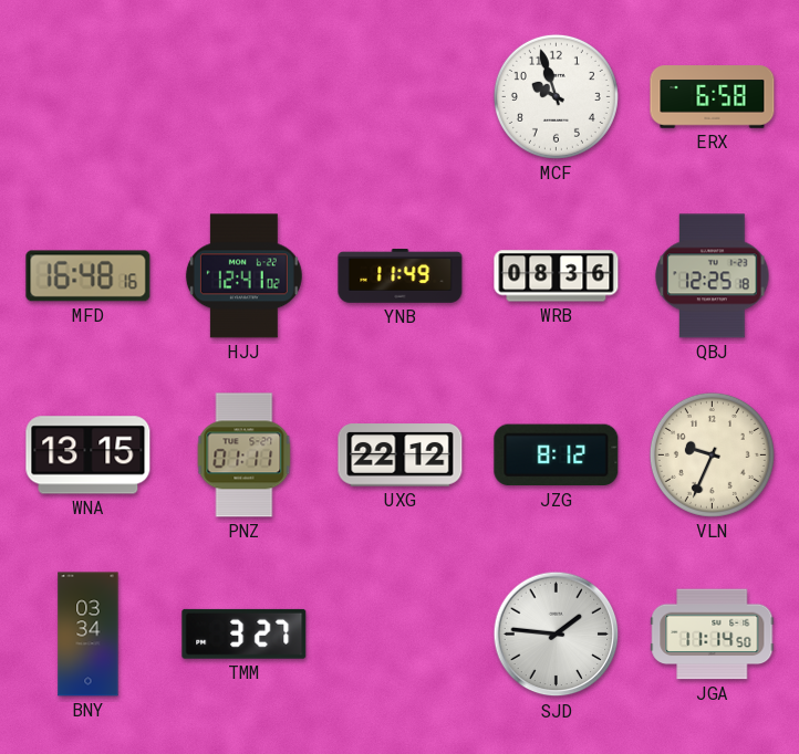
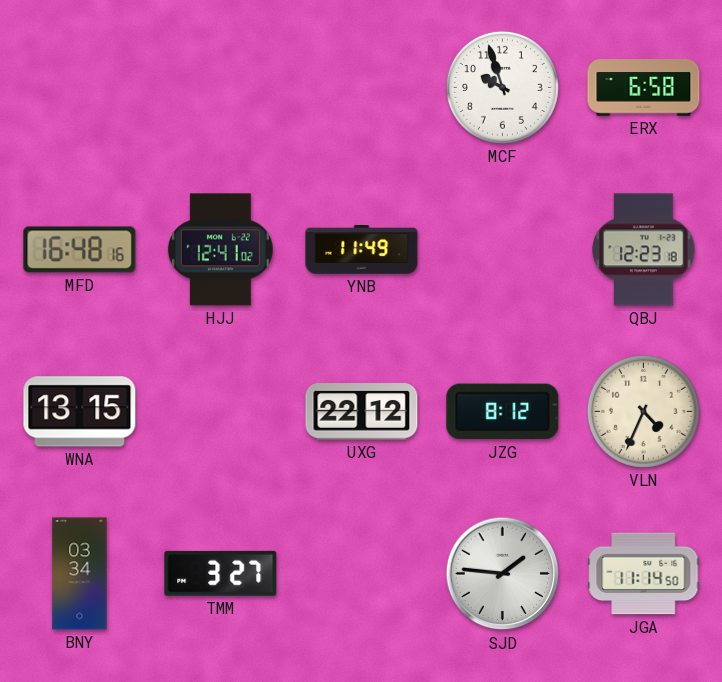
WRB: 08:36 -> none (557, 276)
QBJ: 12:25 -> 12:23 (644, 250)
PNZ: 01:11 -> none (245, 455)
VLN: 9:34 -> 4:34 (643, 411)
